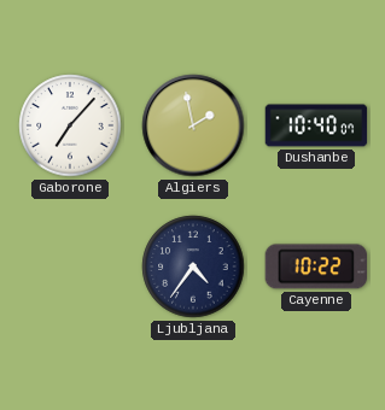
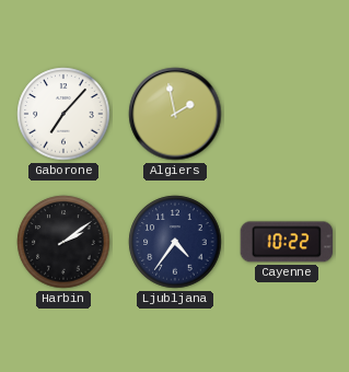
Dushanbe: 10:40 -> none (316, 125)
Harbin: none -> 2:09 (63, 242)
